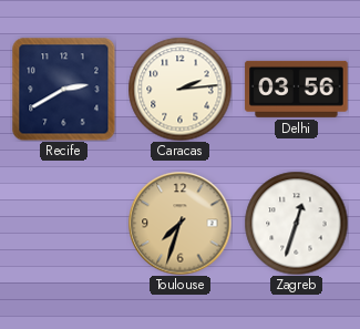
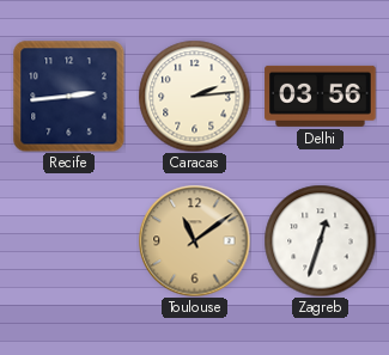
Recife: 2:40 -> 2:44 (68, 96)
Toulouse: 7:33 -> 11:09 (194, 240)
